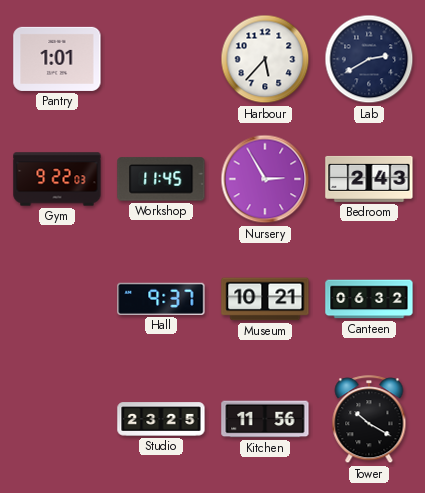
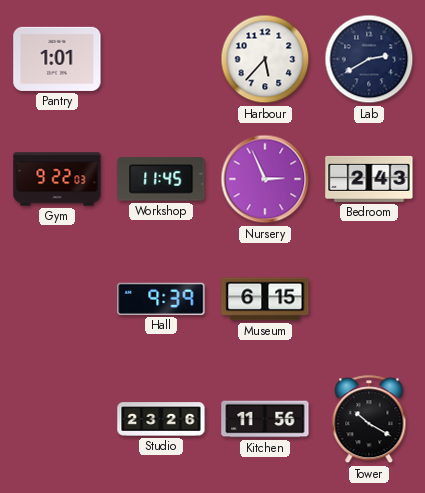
Nursery: 2:55 -> 2:56 (265, 179)
Hall: 9:37 -> 9:39 (161, 299)
Museum: 10:21 -> 6:15 (265, 299)
Canteen: 06:32 -> none (369, 299)
Studio: 23:25 -> 23:26 (161, 419)
